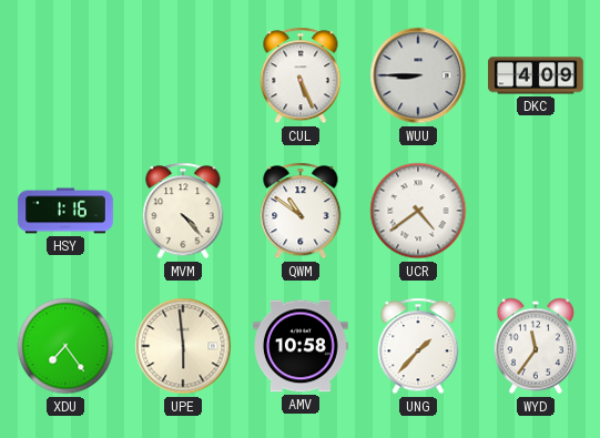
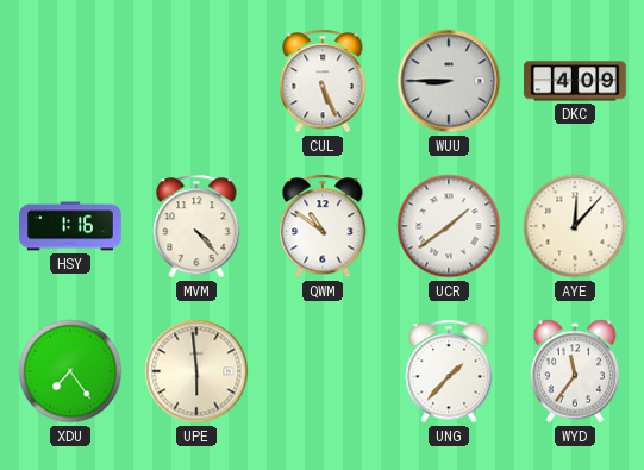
UCR: 4:39 -> 1:39 (449, 226)
AYE: none -> 12:07 (575, 226)
AMV: 10:58 -> none (302, 346)
